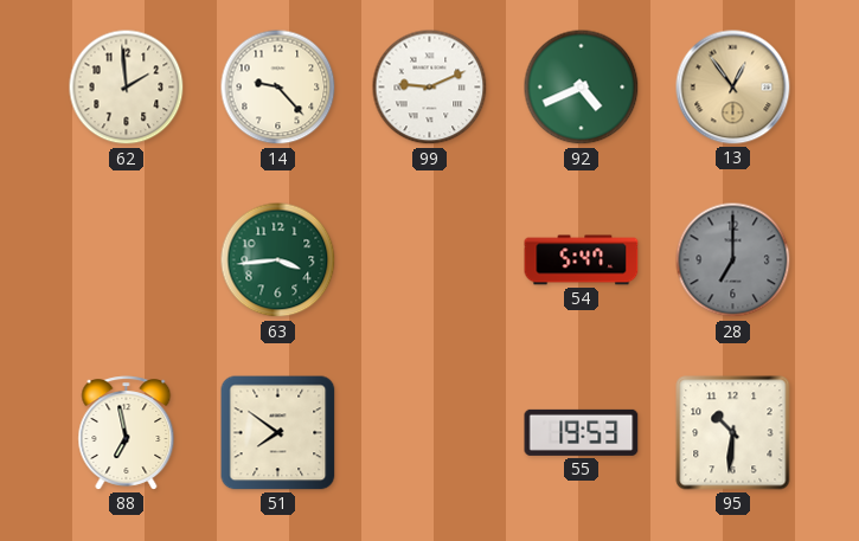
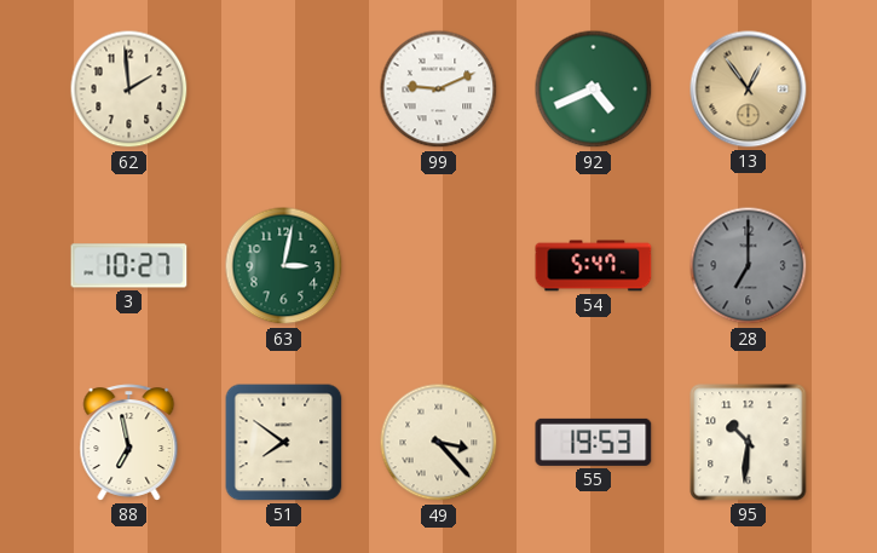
14: 9:23 -> none (278, 88)
3: none -> 10:27 (129, 266)
63: 3:44 -> 3:02 (284, 266)
49: none -> 3:23 (439, 443)
